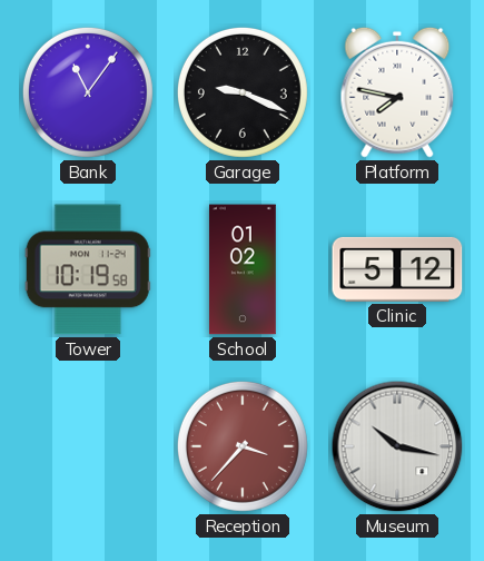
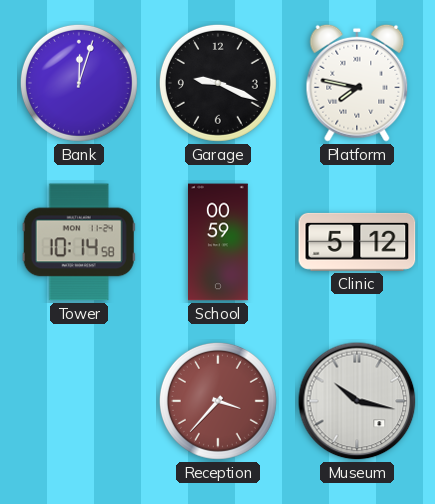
Bank: 11:06 -> 12:03 (79, 83)
Tower: 10:19 -> 10:14 (79, 242)
School: 01:02 -> 00:59 (219, 242)
